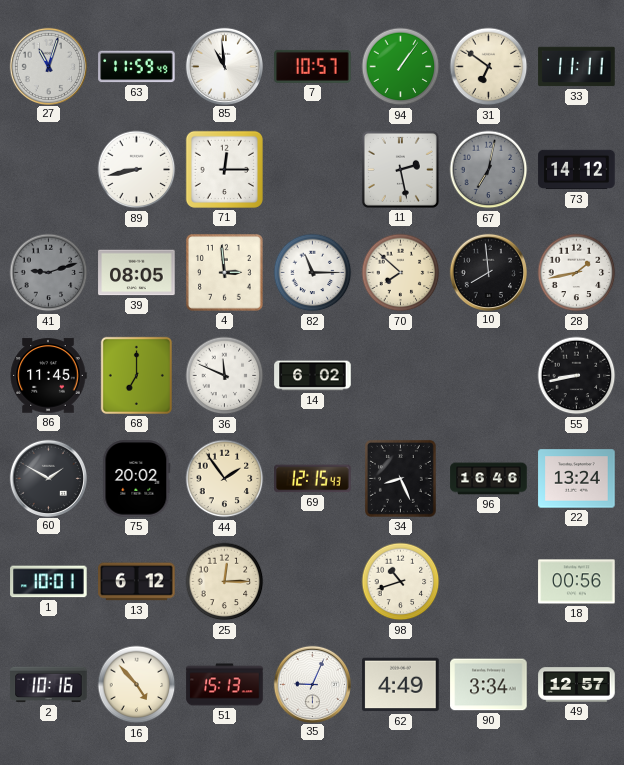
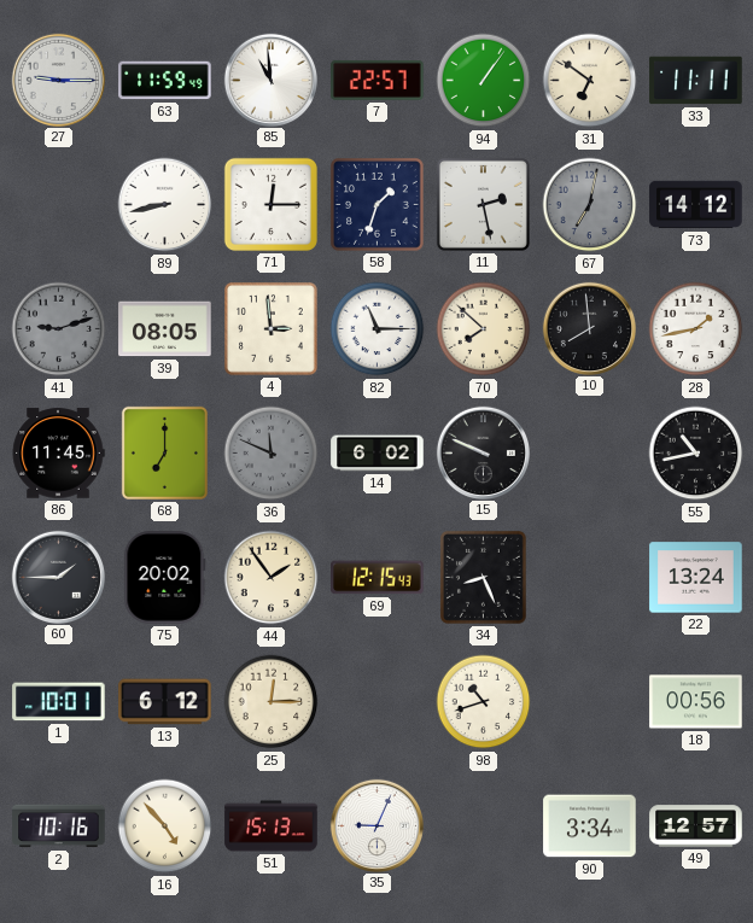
27: 11:03 -> 9:15 (58, 80)
7: 10:57 -> 22:57 (378, 80)
58: none -> 1:33 (378, 205)
36 dial: white -> grey (272, 454)
15: none -> 9:49 (483, 452)
55: 8:43 -> 10:43 (696, 454)
60: 1:50 -> 1:45 (58, 577)
96: 16:46 -> none (489, 479)
62: 4:49 -> none (401, 685)
